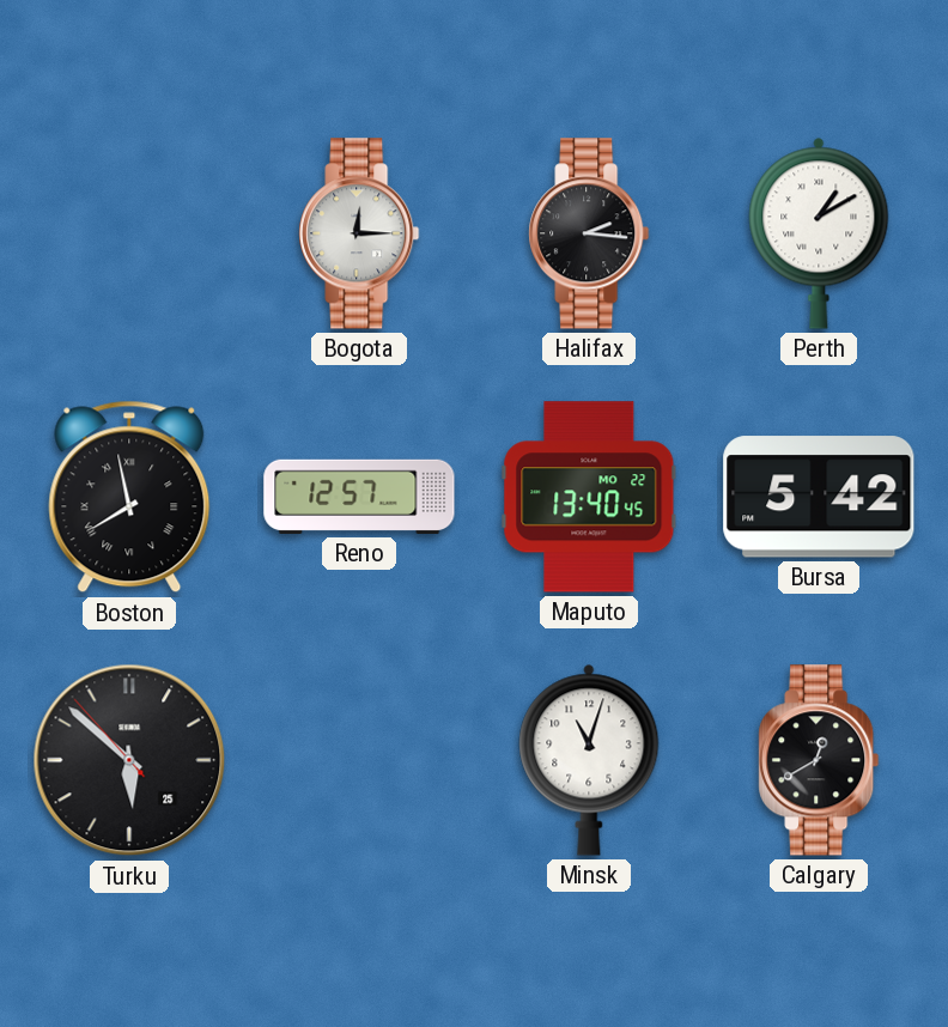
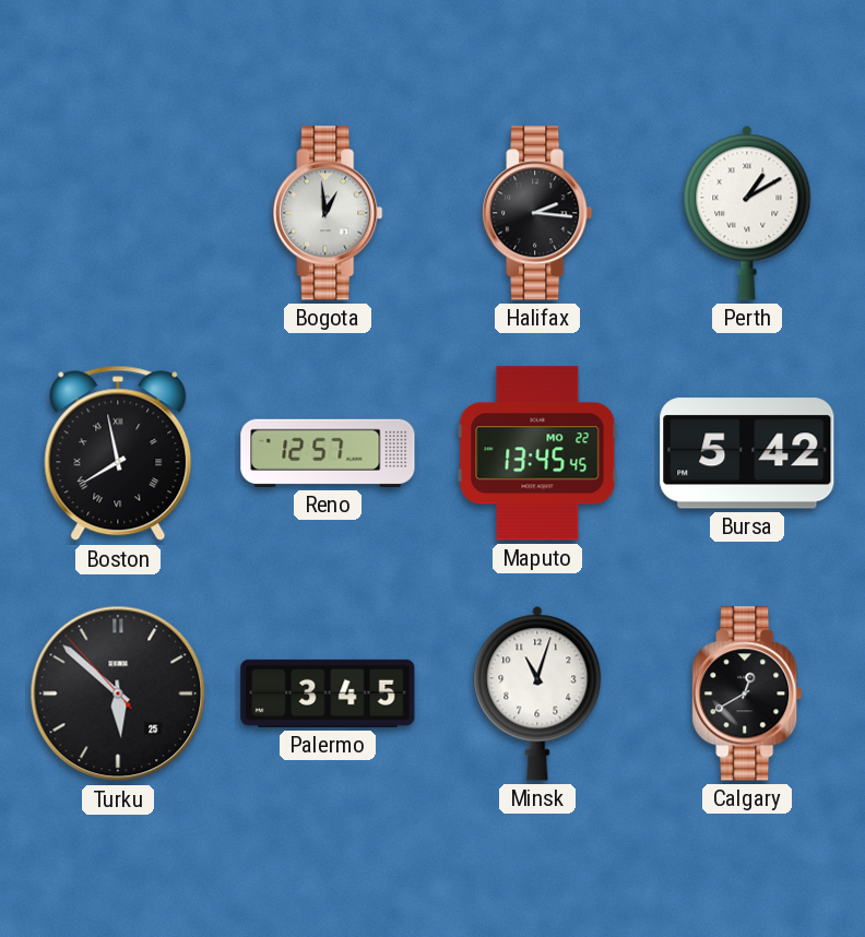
Bogota: 12:15 -> 12:59 (328, 213)
Maputo: 13:40 -> 13:45 (537, 453)
Palermo: none -> 3:45 (328, 693)
